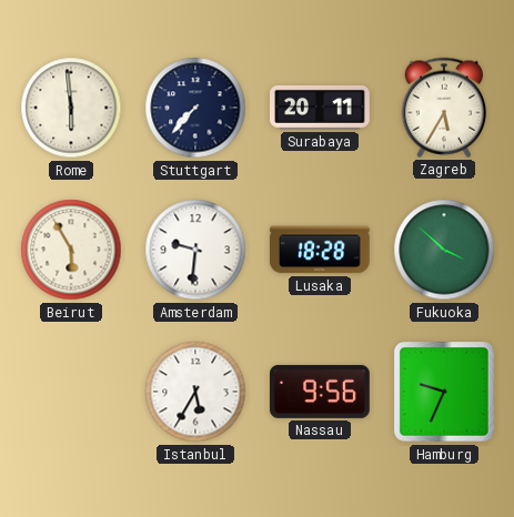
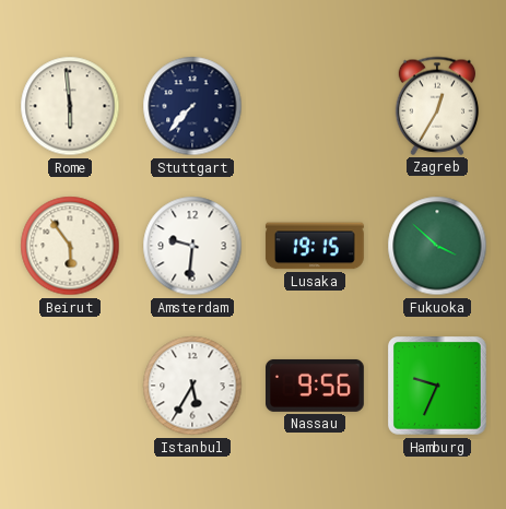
Surabaya: 20:11 -> none (321, 108)
Zagreb: 5:35 -> 12:35 (437, 106)
Beirut: 5:55 -> 5:54 (70, 246)
Lusaka: 18:28 -> 19:15 (315, 246)
